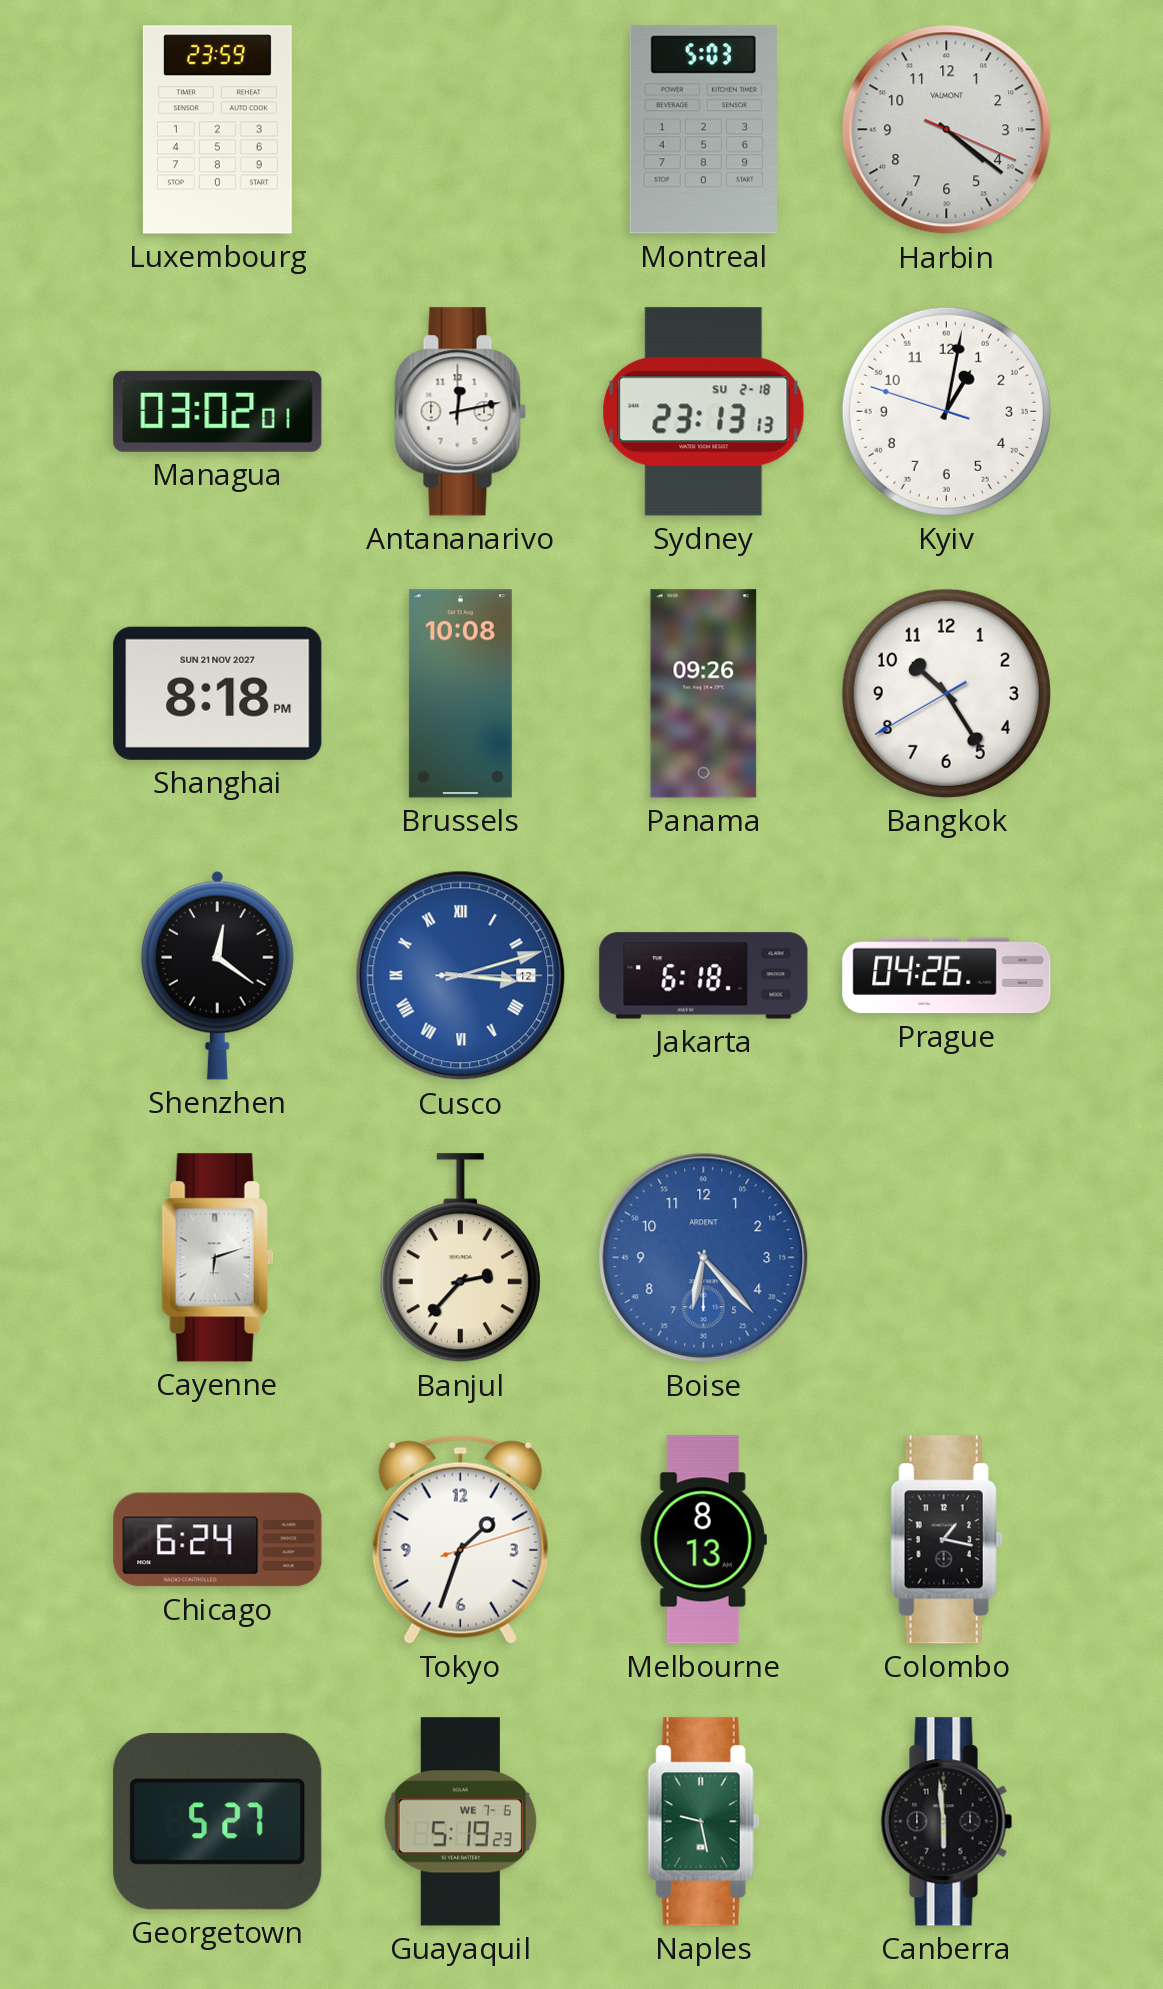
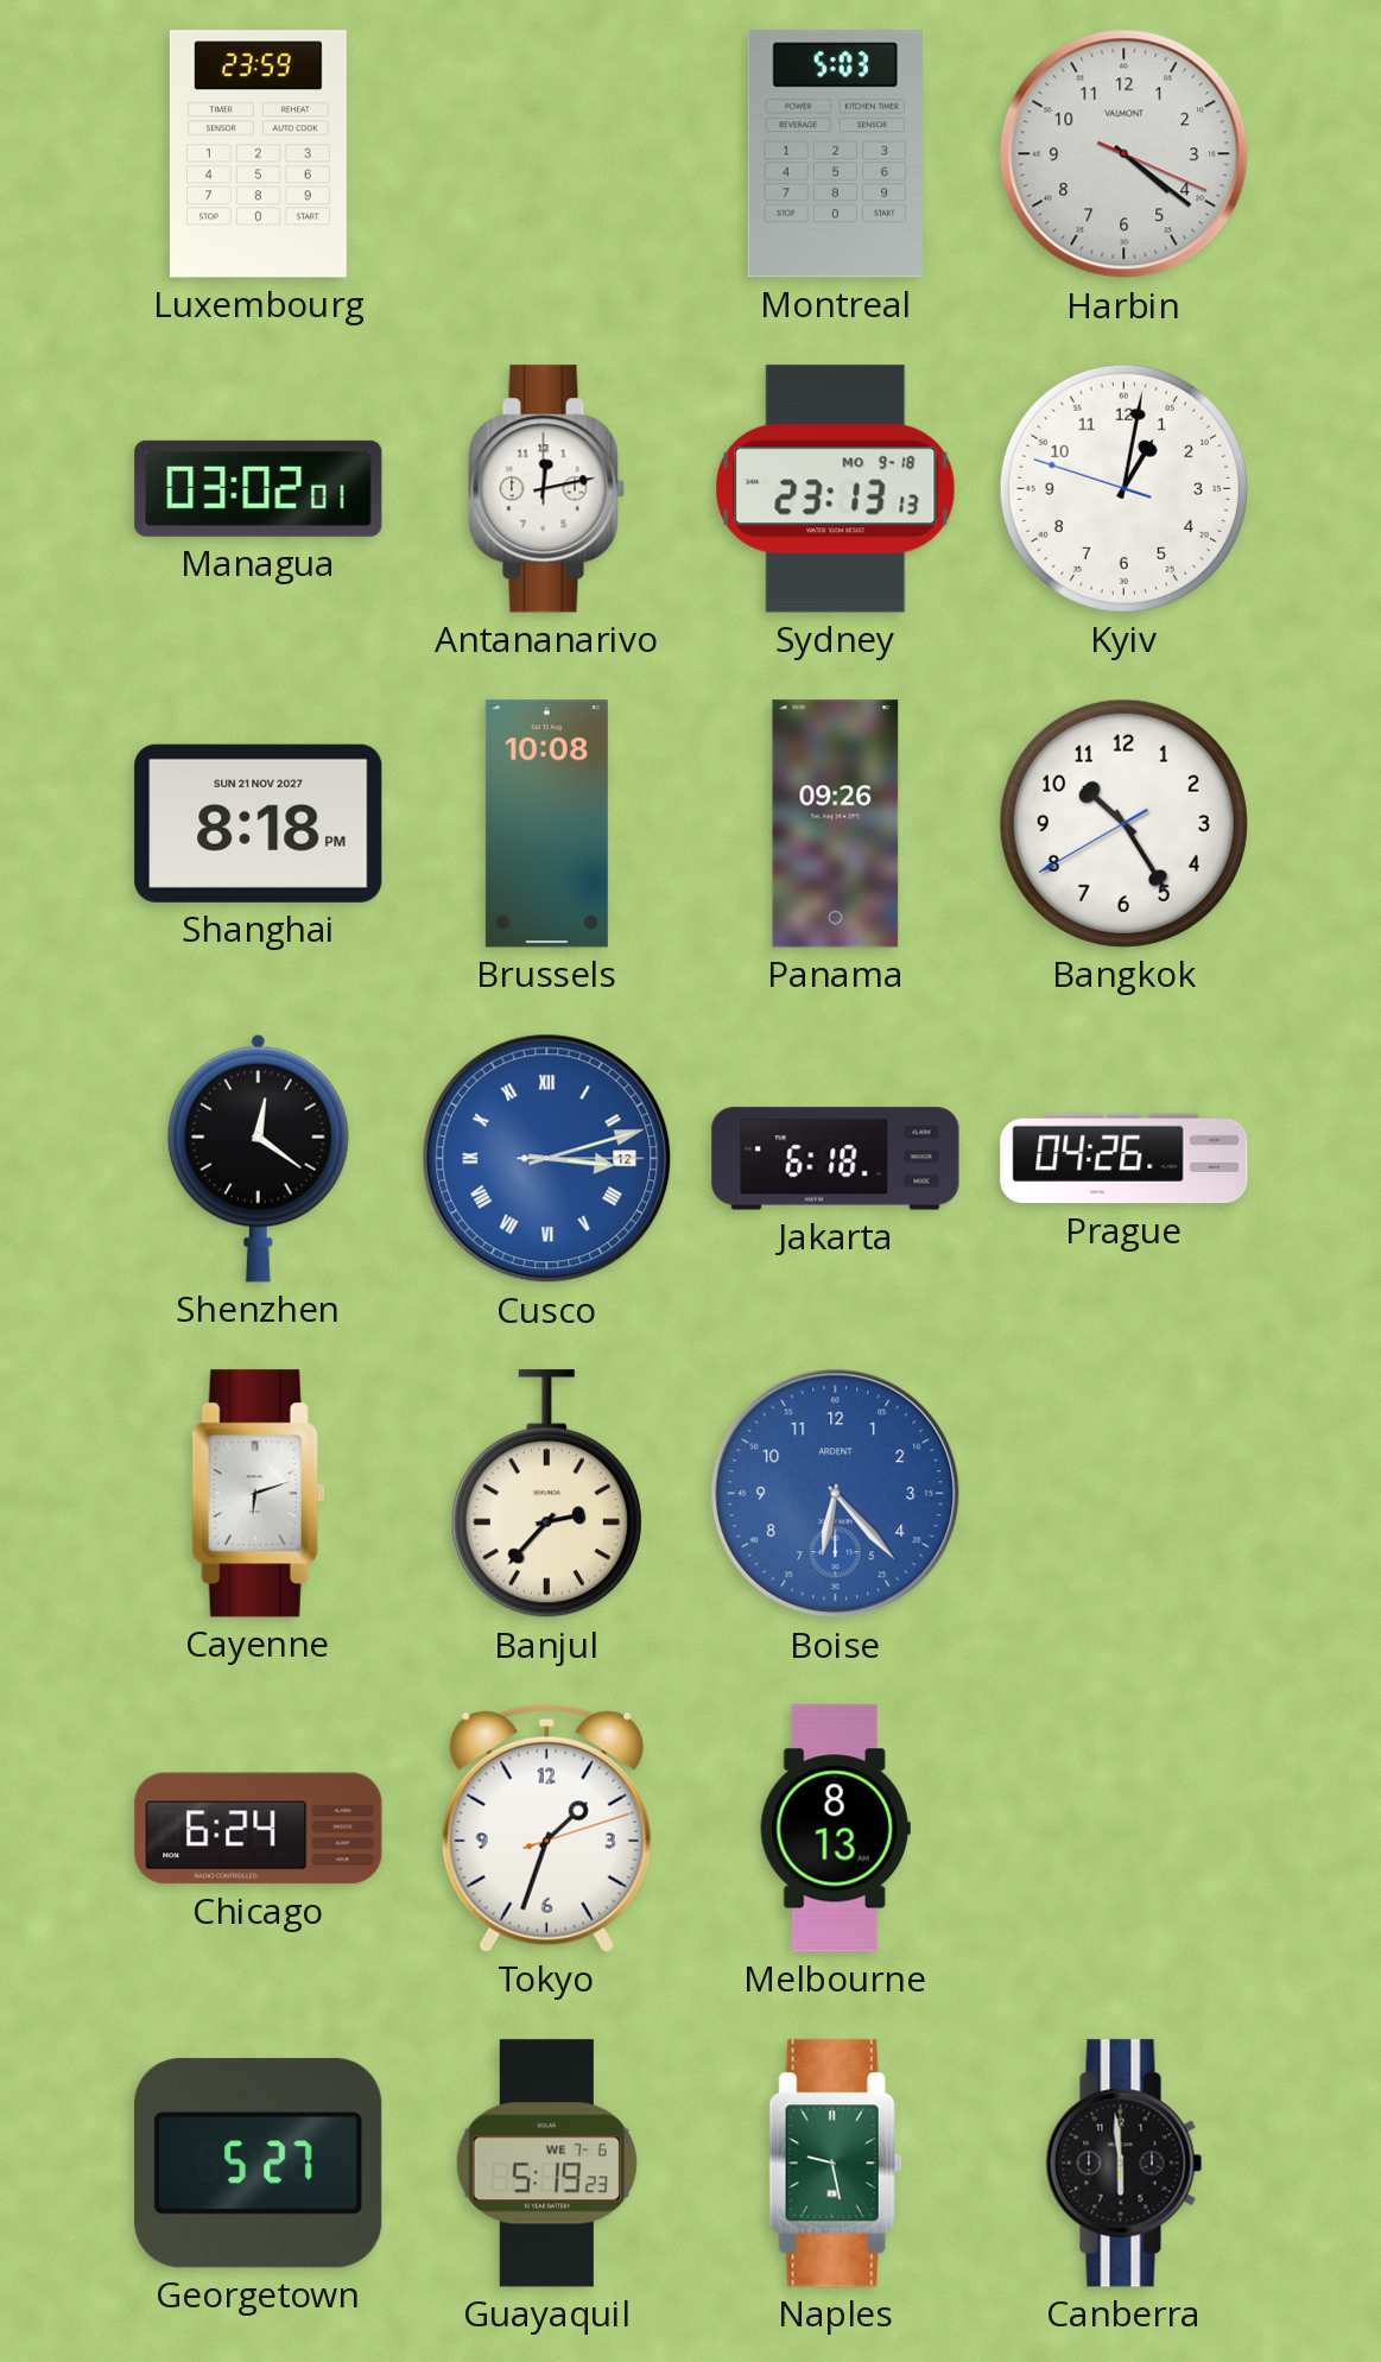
Sydney date: SU 2-18 -> MO 9-18 (836, 489)
Colombo: 1:17 -> none (947, 1540)
